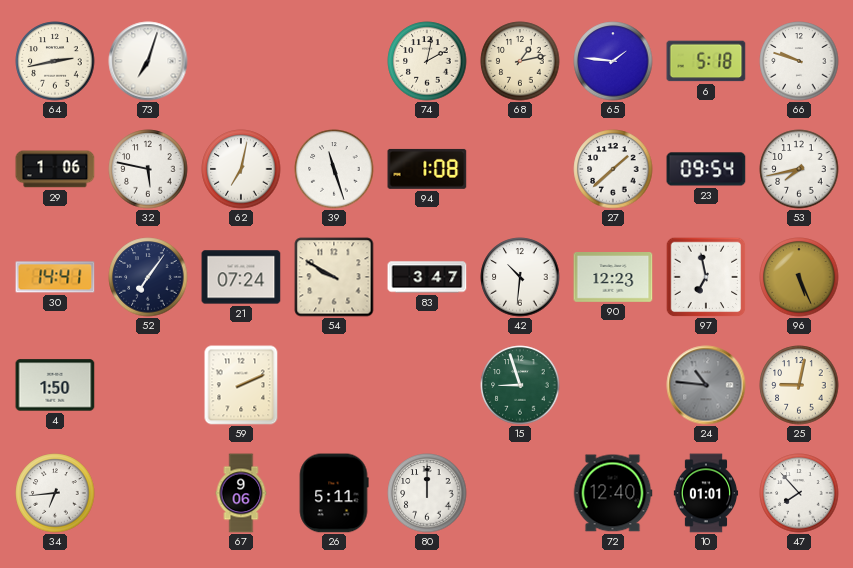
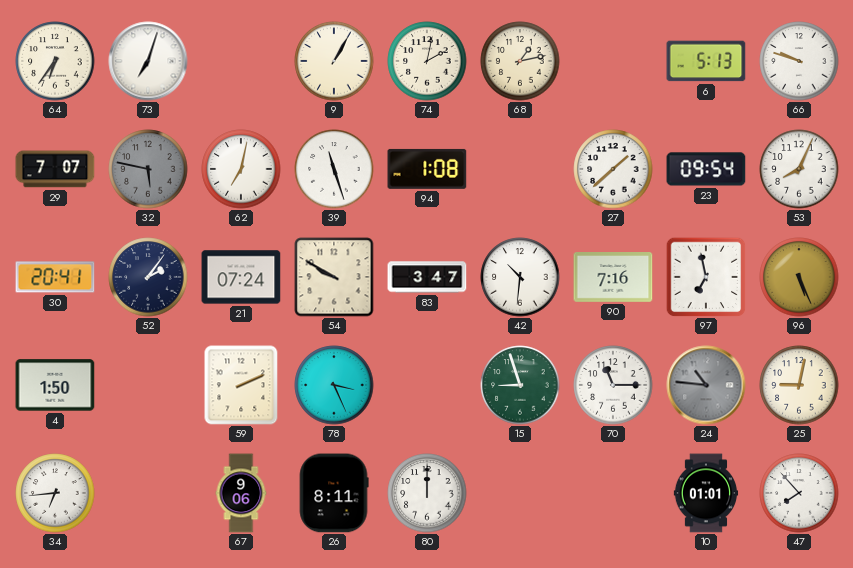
64: 2:43 -> 6:36 (55, 61)
9: none -> 1:05 (334, 61)
65: 1:46 -> none (613, 61)
6: 5:18 -> 5:13 (706, 61)
29: 1:06 -> 7:07 (55, 169)
32 dial: white -> grey (148, 169)
53: 7:43 -> 8:04 (799, 169)
30: 14:41 -> 20:41 (55, 277)
52: 7:06 -> 2:06 (148, 277)
90: 12:23 -> 7:16 (613, 278)
78: none -> 3:26 (334, 385)
70: none -> 11:15 (613, 385)
26: 5:11 -> 8:11 (334, 493)
72: 12:40 -> none (613, 493)
